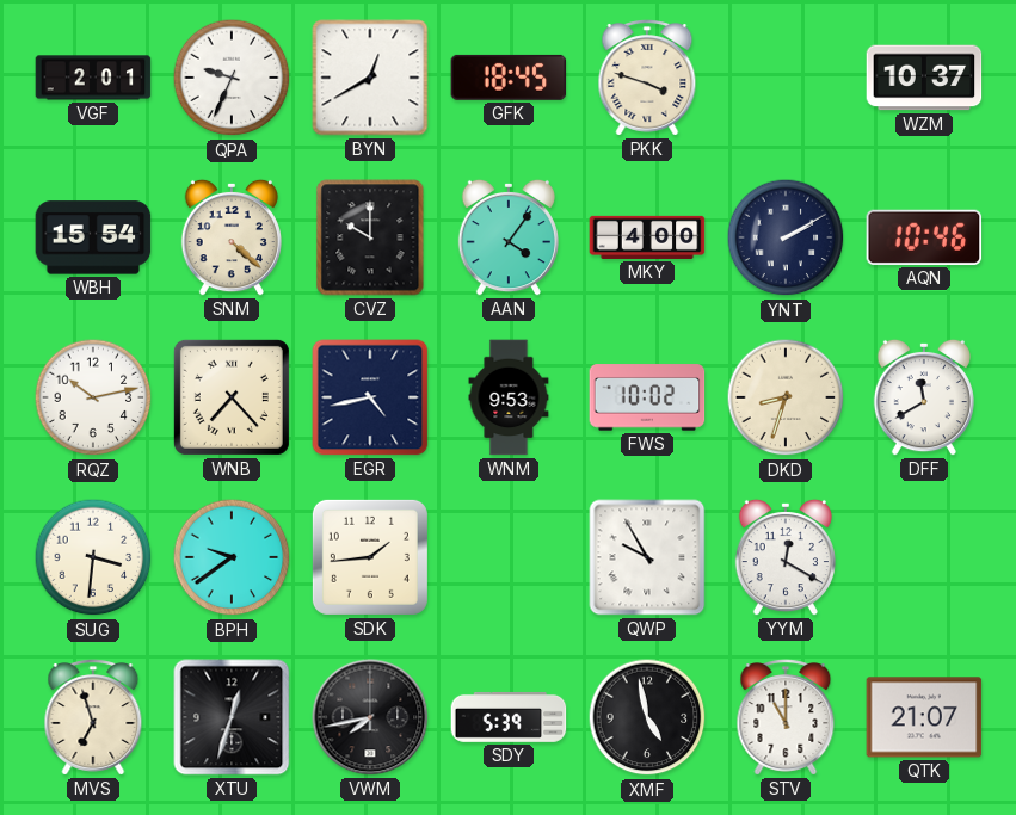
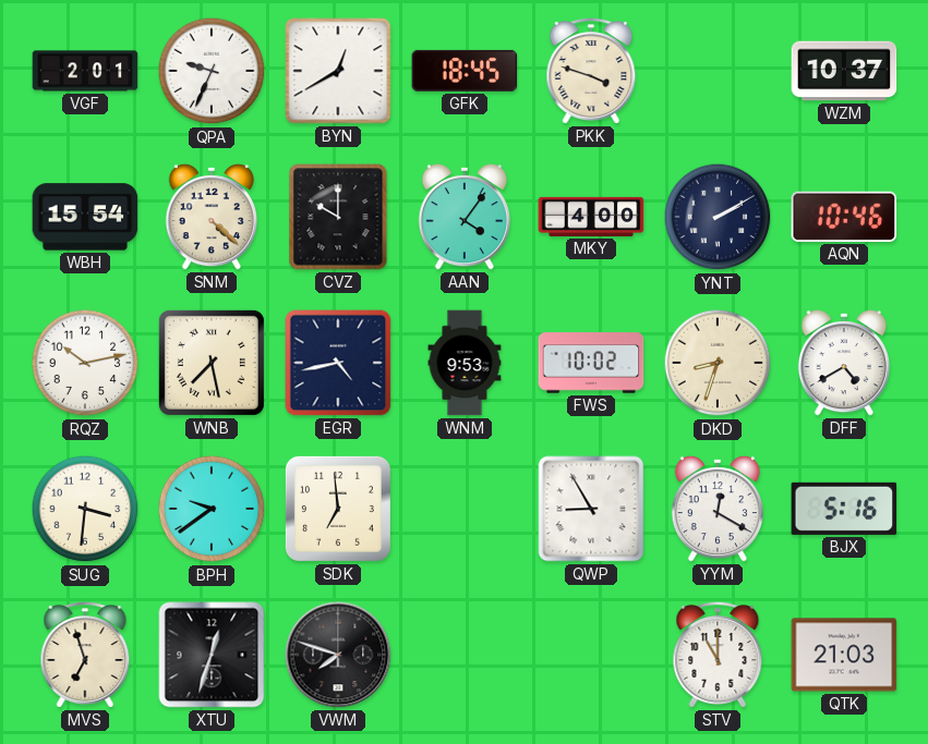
WNB: 7:23 -> 7:28 (212, 363)
DFF: 11:40 -> 4:40 (844, 363)
SDK: 1:44 -> 6:59 (338, 509)
QWP: 9:55 -> 8:55 (591, 509)
BJX: none -> 5:16 (844, 509)
VWM: 7:43 -> 7:48 (338, 655)
SDY: 5:39 -> none (509, 717)
XMF: 4:58 -> none (647, 717)
QTK: 21:07 -> 21:03 (844, 655)
